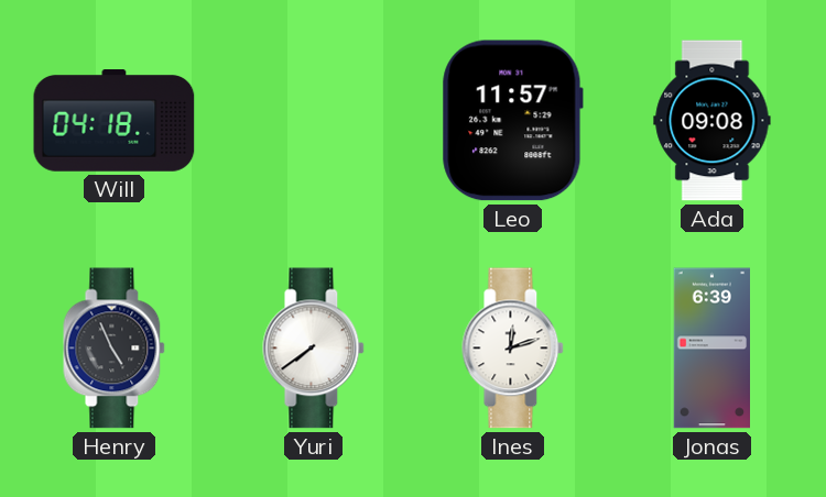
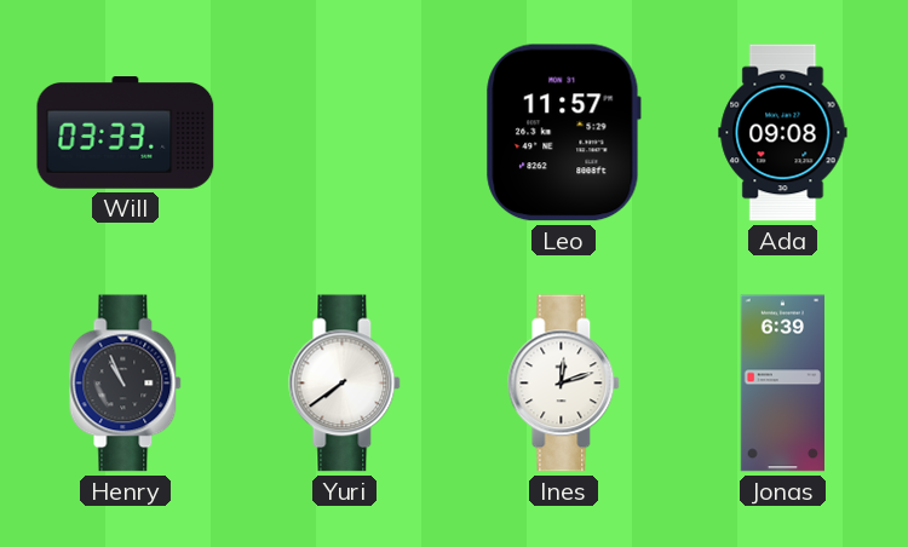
Will: 04:18 -> 03:33 (126, 133)
Henry: 4:56 -> 10:56 (126, 384)
